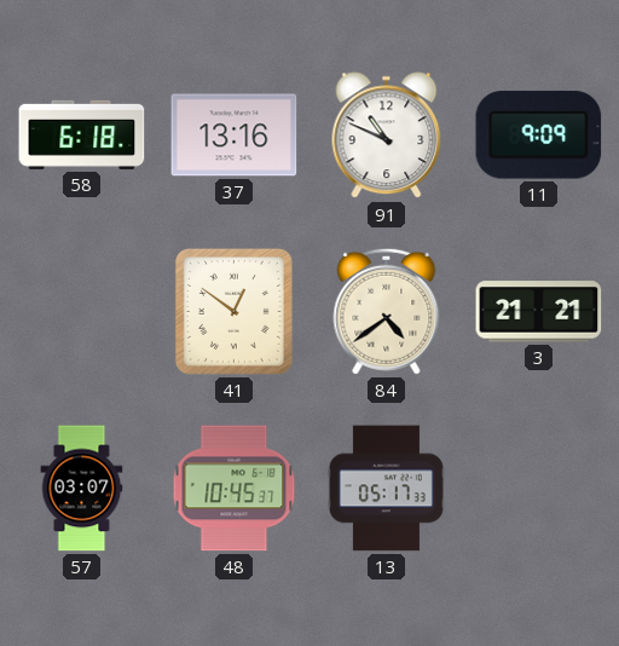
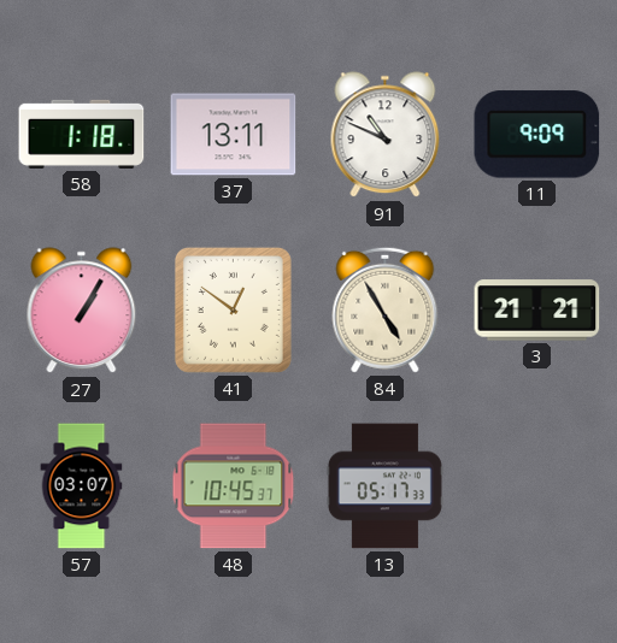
58: 6:18 -> 1:18 (82, 134)
37: 13:16 -> 13:11 (234, 135)
27: none -> 1:05 (82, 311)
84: 4:39 -> 4:55 (386, 309)
